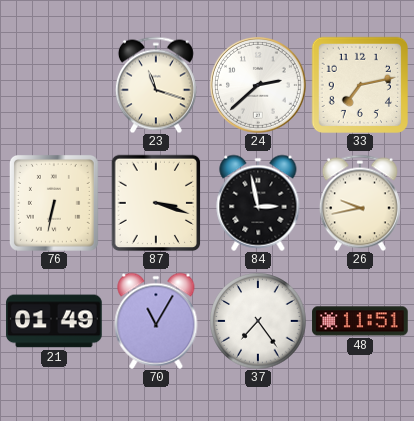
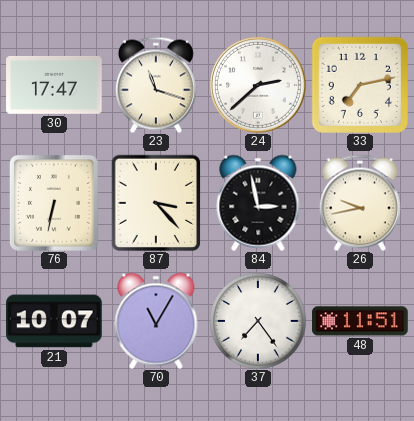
30: none -> 17:47 (54, 85)
87: 3:18 -> 3:23 (156, 203)
21: 01:49 -> 10:07 (54, 321)
